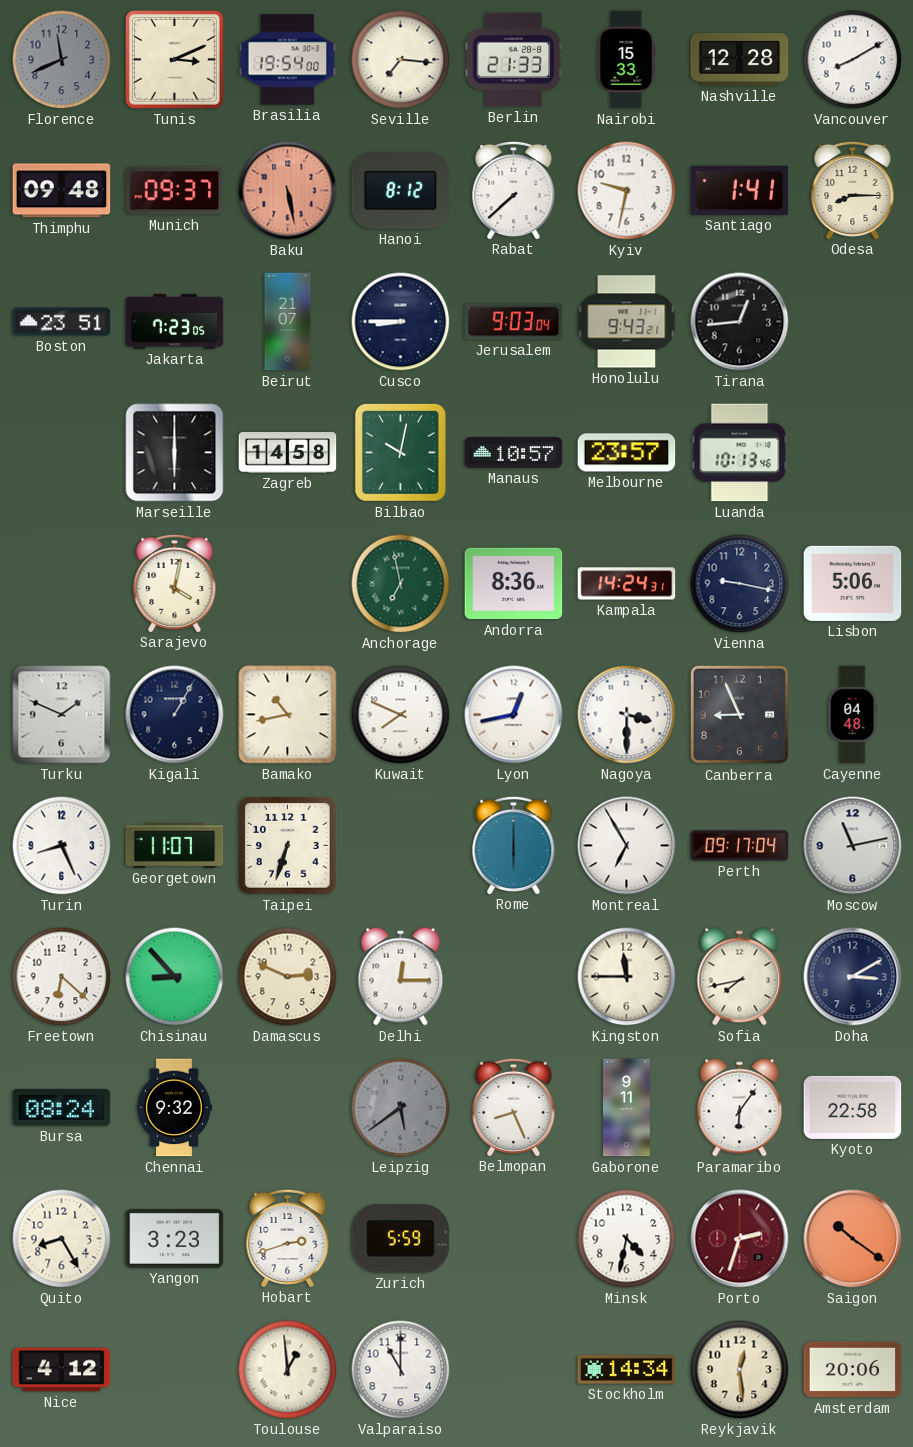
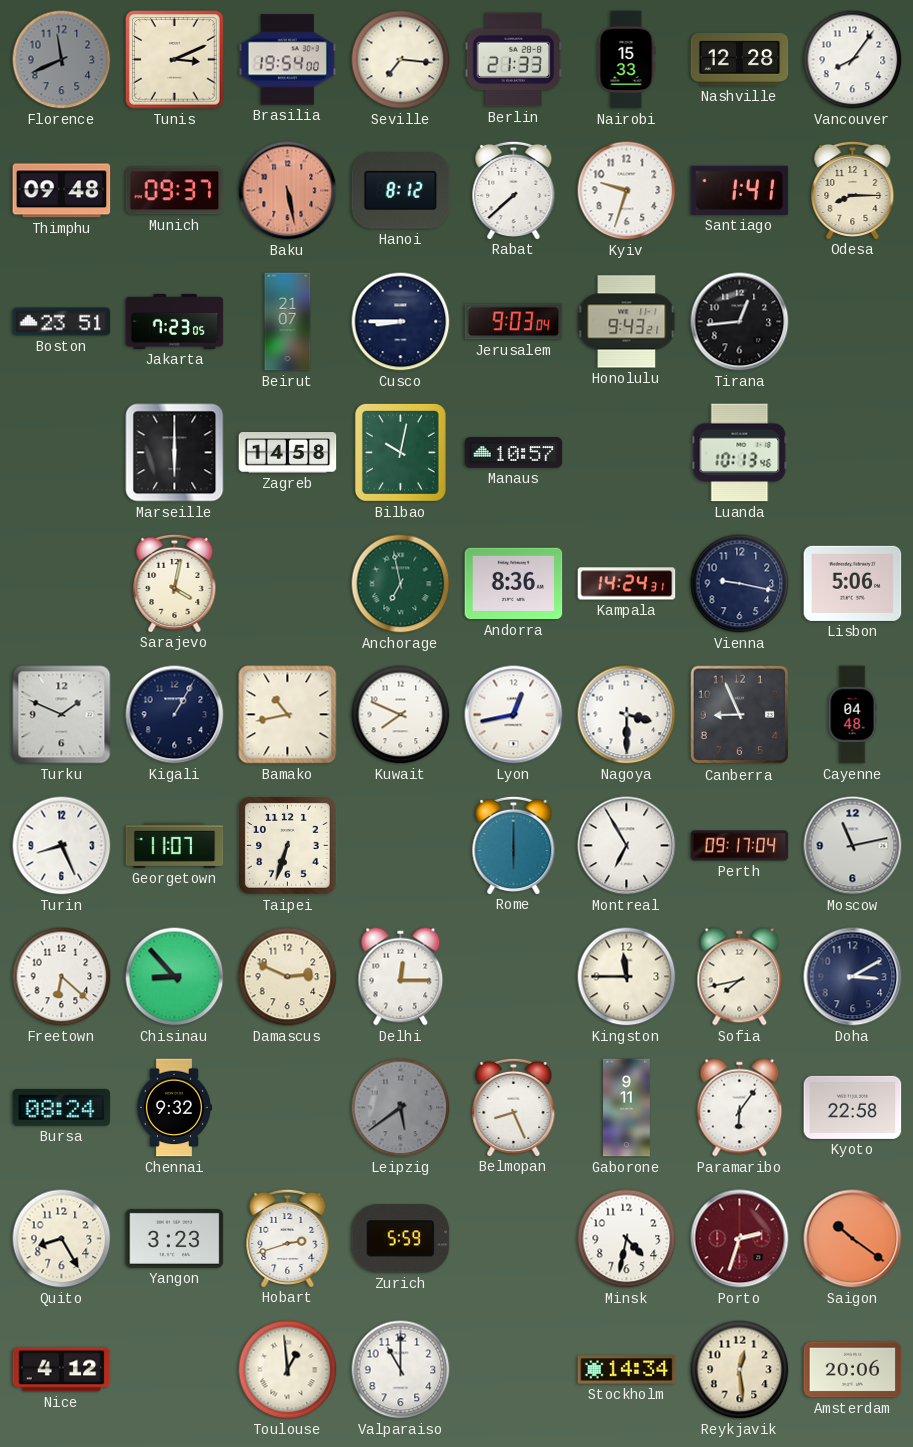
Vancouver: 8:10 -> 8:06 (853, 60)
Kyiv: 9:32 -> 9:33 (627, 191)
Melbourne: 23:57 -> none (627, 453)
